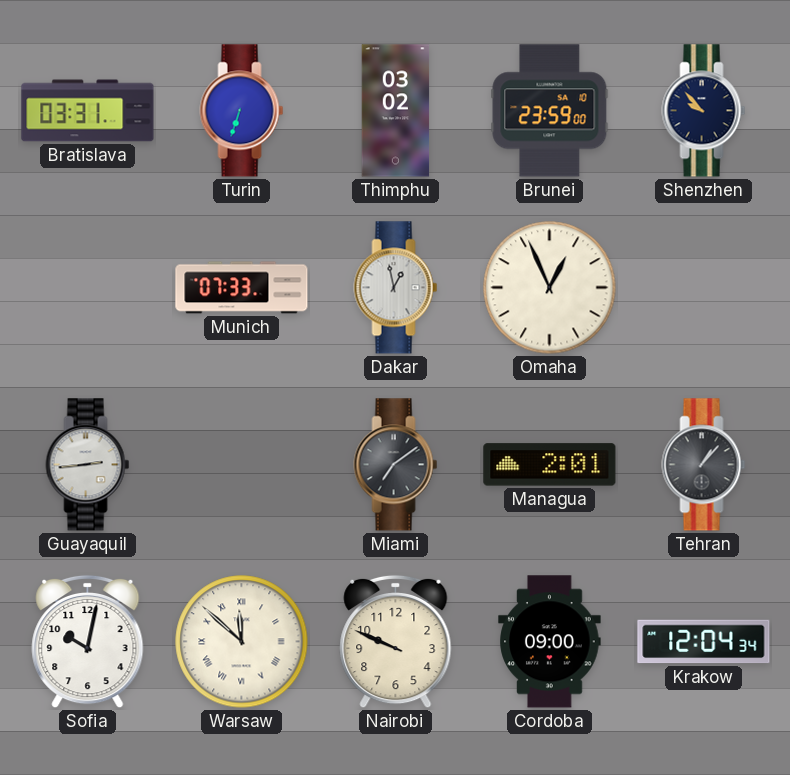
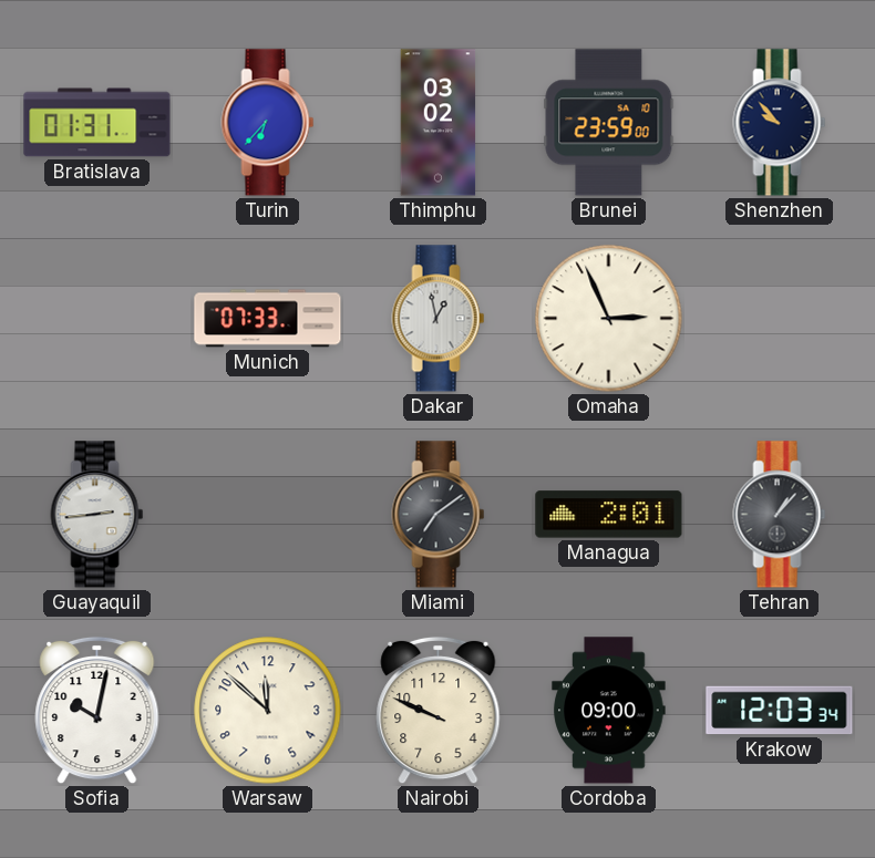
Bratislava: 03:31 -> 01:31 (97, 123)
Turin: 6:33 -> 6:37 (268, 123)
Omaha: 12:56 -> 2:56 (609, 319)
Warsaw numerals: Roman -> Arabic (268, 711)
Krakow: 12:04 -> 12:03 (780, 711)
